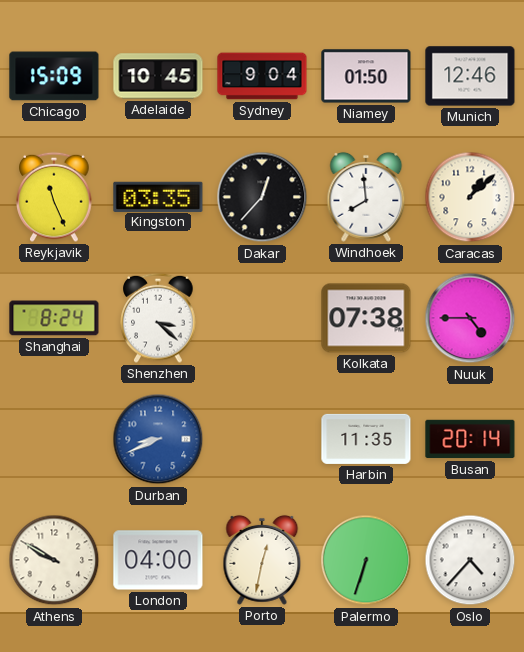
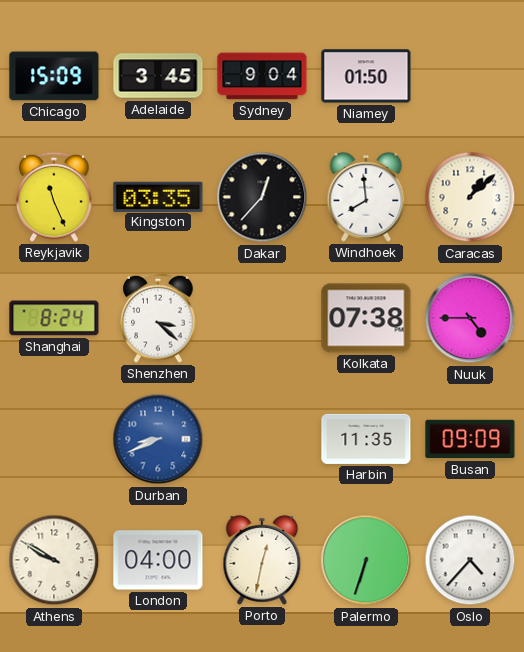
Adelaide: 10:45 -> 3:45 (158, 76)
Munich: 12:46 -> none (470, 76)
Busan: 20:14 -> 09:09 (470, 439)
